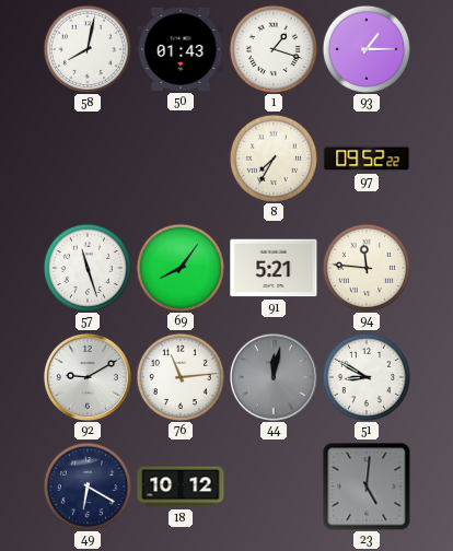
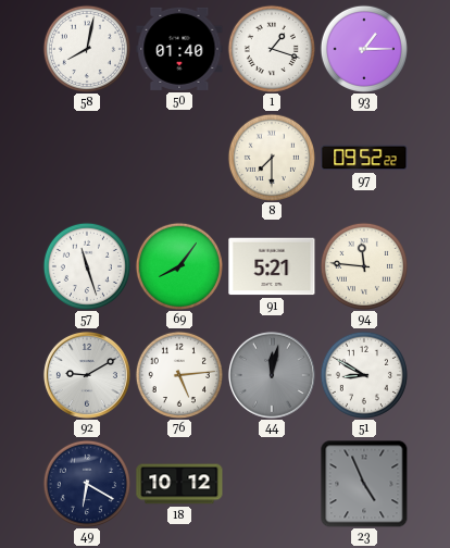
50: 01:43 -> 01:40 (179, 49)
8: 7:35 -> 7:30 (272, 158)
76: 11:14 -> 5:14 (179, 375)
23: 5:01 -> 4:56 (364, 484)
